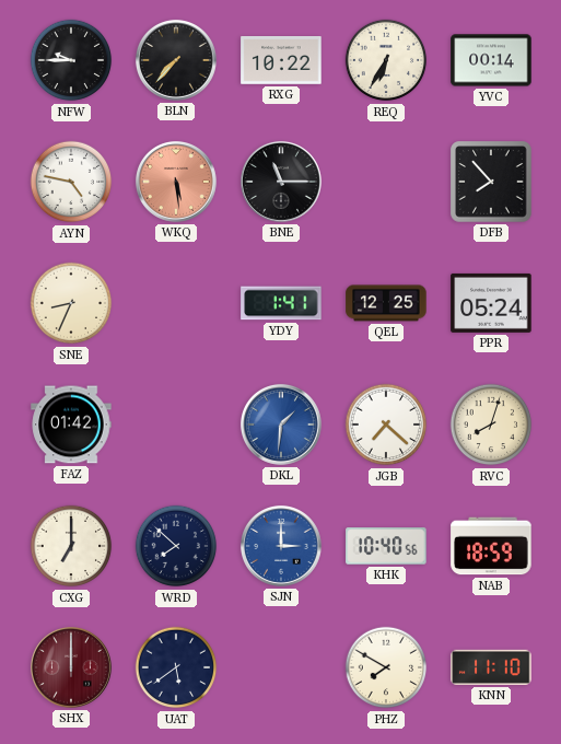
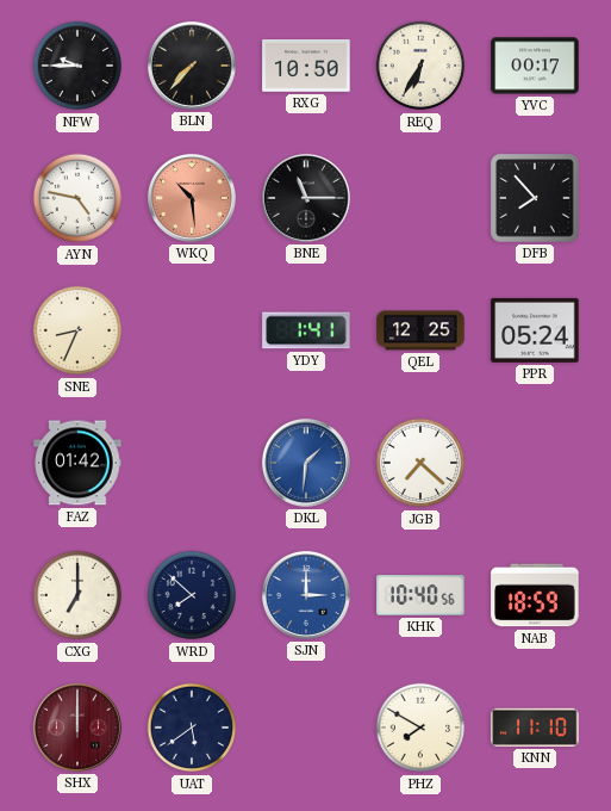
RXG: 10:22 -> 10:50 (306, 67)
YVC: 00:14 -> 00:17 (535, 66)
WKQ: 5:29 -> 10:29 (192, 198)
RVC: 8:03 -> none (491, 425)
